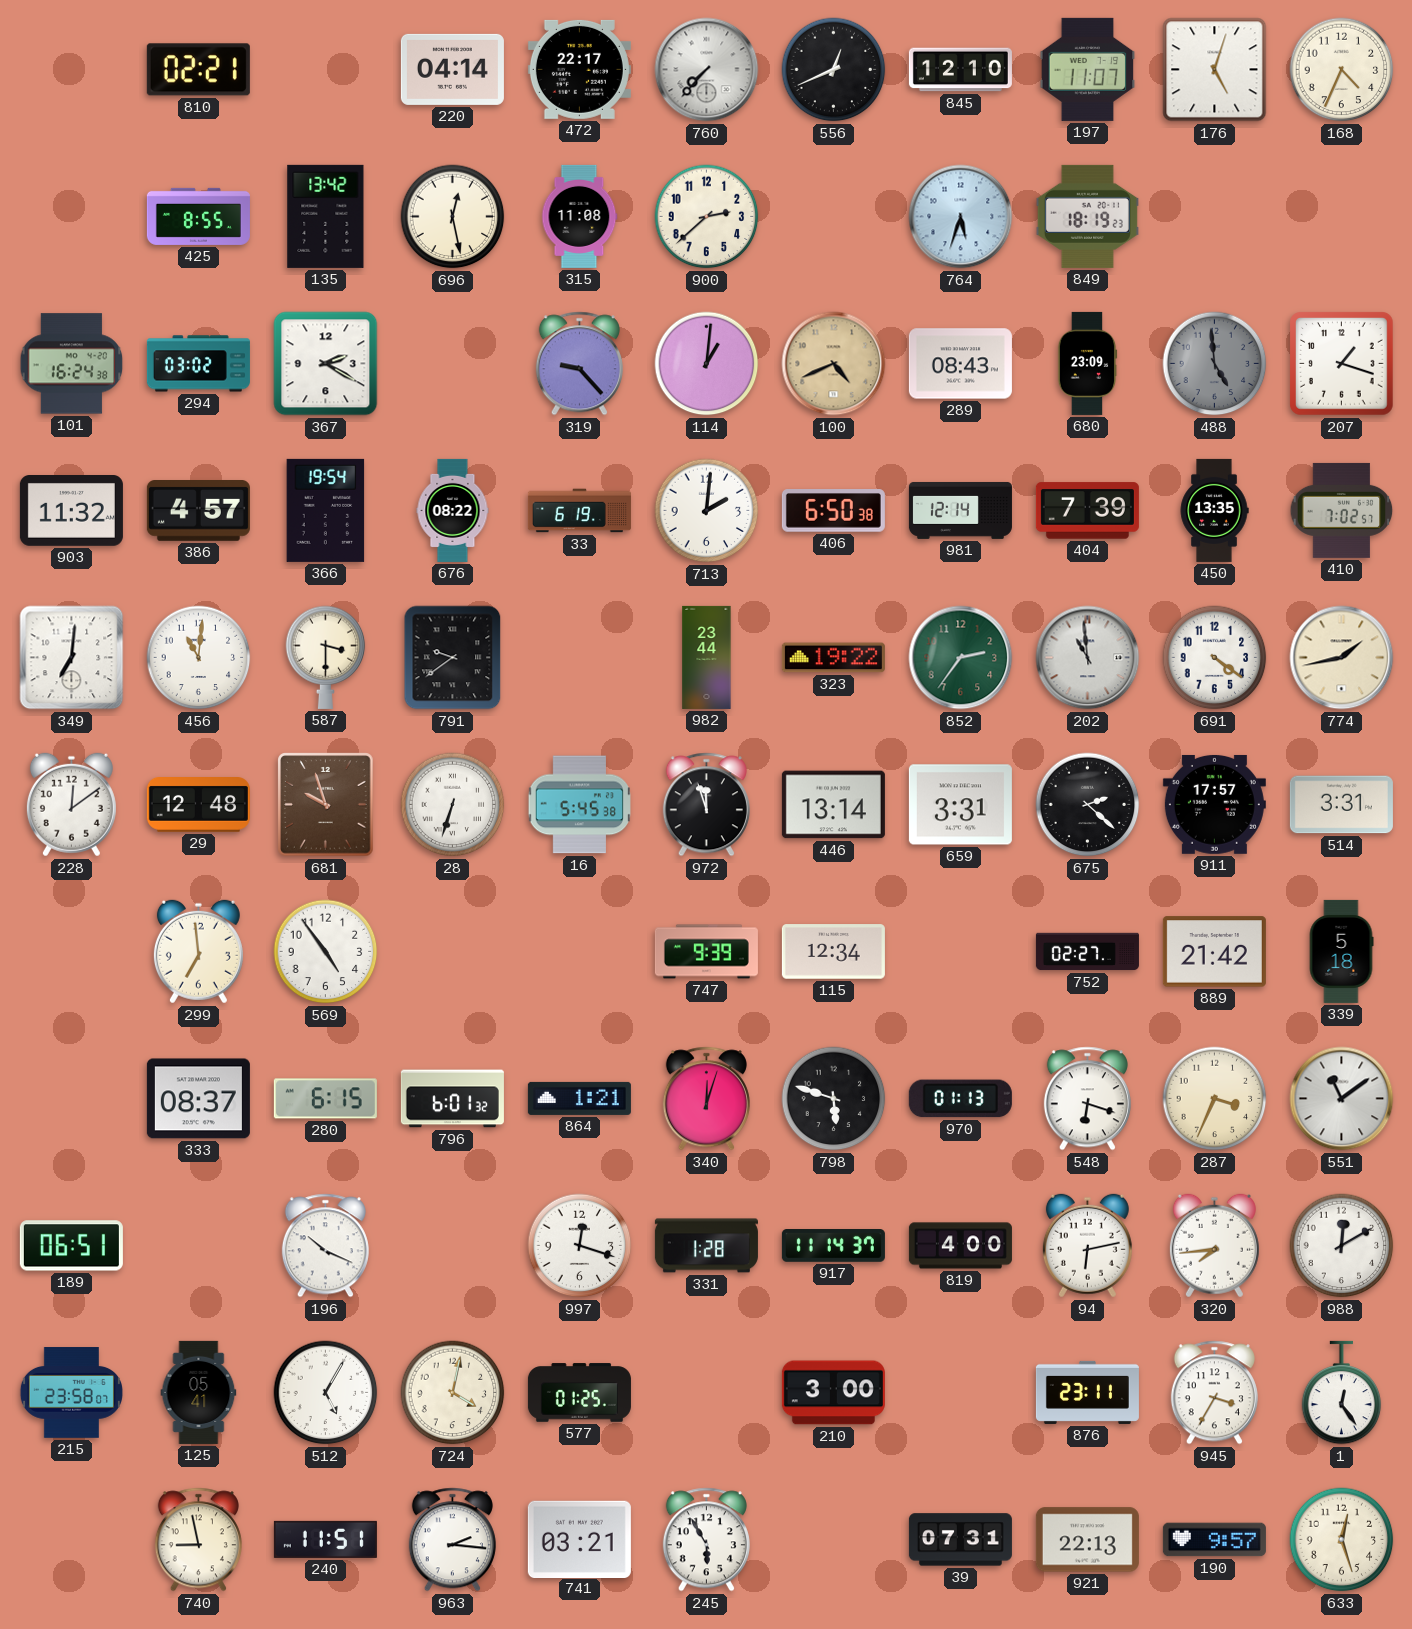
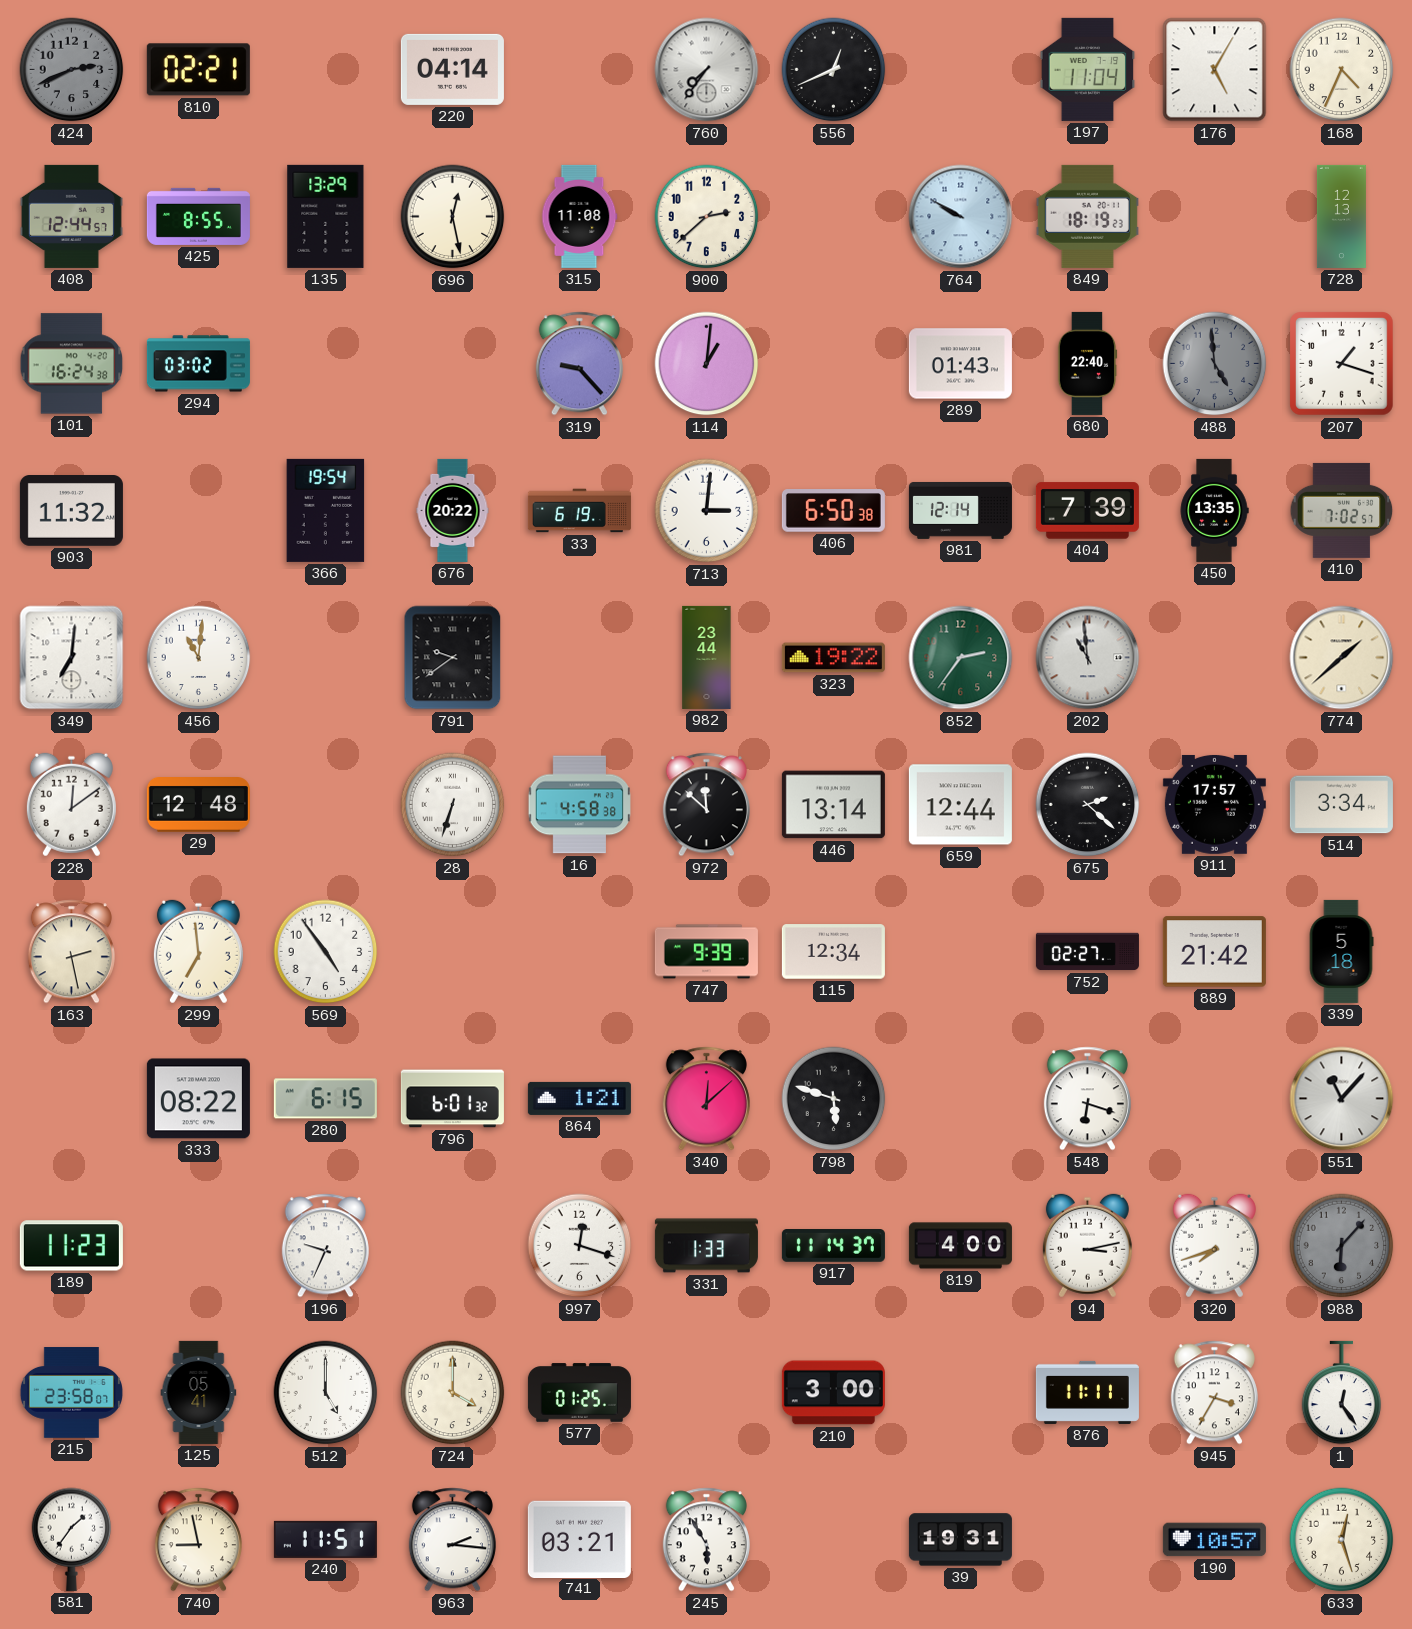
424: none -> 2:41 (72, 70)
472: 22:17 -> none (579, 69)
760: 7:37 -> 7:36 (707, 70)
845: 12:10 -> none (960, 70)
197: 11:07 -> 11:04 (1088, 69)
176: 5:03 -> 5:05 (1215, 70)
408: none -> 12:44 (71, 216)
135: 13:42 -> 13:29 (326, 216)
764: 5:33 -> 9:50 (961, 217)
728: none -> 12:13 (1341, 216)
367: 2:20 -> none (326, 364)
100: 4:41 -> none (834, 364)
289: 08:43 -> 01:43 (960, 364)
680: 23:09 -> 22:40 (1087, 363)
386: 4:57 -> none (198, 511)
676: 08:22 -> 20:22 (453, 510)
713: 2:01 -> 3:01 (707, 511)
587: 3:30 -> none (326, 657)
691: 4:21 -> none (1215, 658)
774: 1:43 -> 1:38 (1342, 658)
681: 9:57 -> none (326, 805)
16: 5:45 -> 4:58 (579, 805)
972: 11:57 -> 11:52 (706, 805)
659: 3:31 -> 12:44 (960, 805)
514: 3:31 -> 3:34 (1341, 805)
163: none -> 2:28 (71, 952)
333: 08:37 -> 08:22 (198, 1099)
340: 12:03 -> 12:08 (706, 1099)
970: 01:13 -> none (960, 1099)
287: 3:34 -> none (1215, 1099)
551: 11:09 -> 11:07 (1342, 1099)
189: 06:51 -> 11:23 (71, 1246)
196: 10:19 -> 9:34 (325, 1246)
331: 1:28 -> 1:33 (706, 1246)
94: 6:13 -> 3:13 (1087, 1246)
320: 7:44 -> 7:42 (1214, 1246)
988: 12:10 -> 6:07 (1342, 1246)
988 dial: white -> grey (1342, 1246)
512: 5:05 -> 5:00 (326, 1393)
724: 4:02 -> 4:00 (453, 1393)
876: 23:11 -> 11:11 (1087, 1392)
581: none -> 1:36 (72, 1539)
39: 07:31 -> 19:31 (960, 1540)
921: 22:13 -> none (1087, 1540)
190: 9:57 -> 10:57 (1214, 1540)
